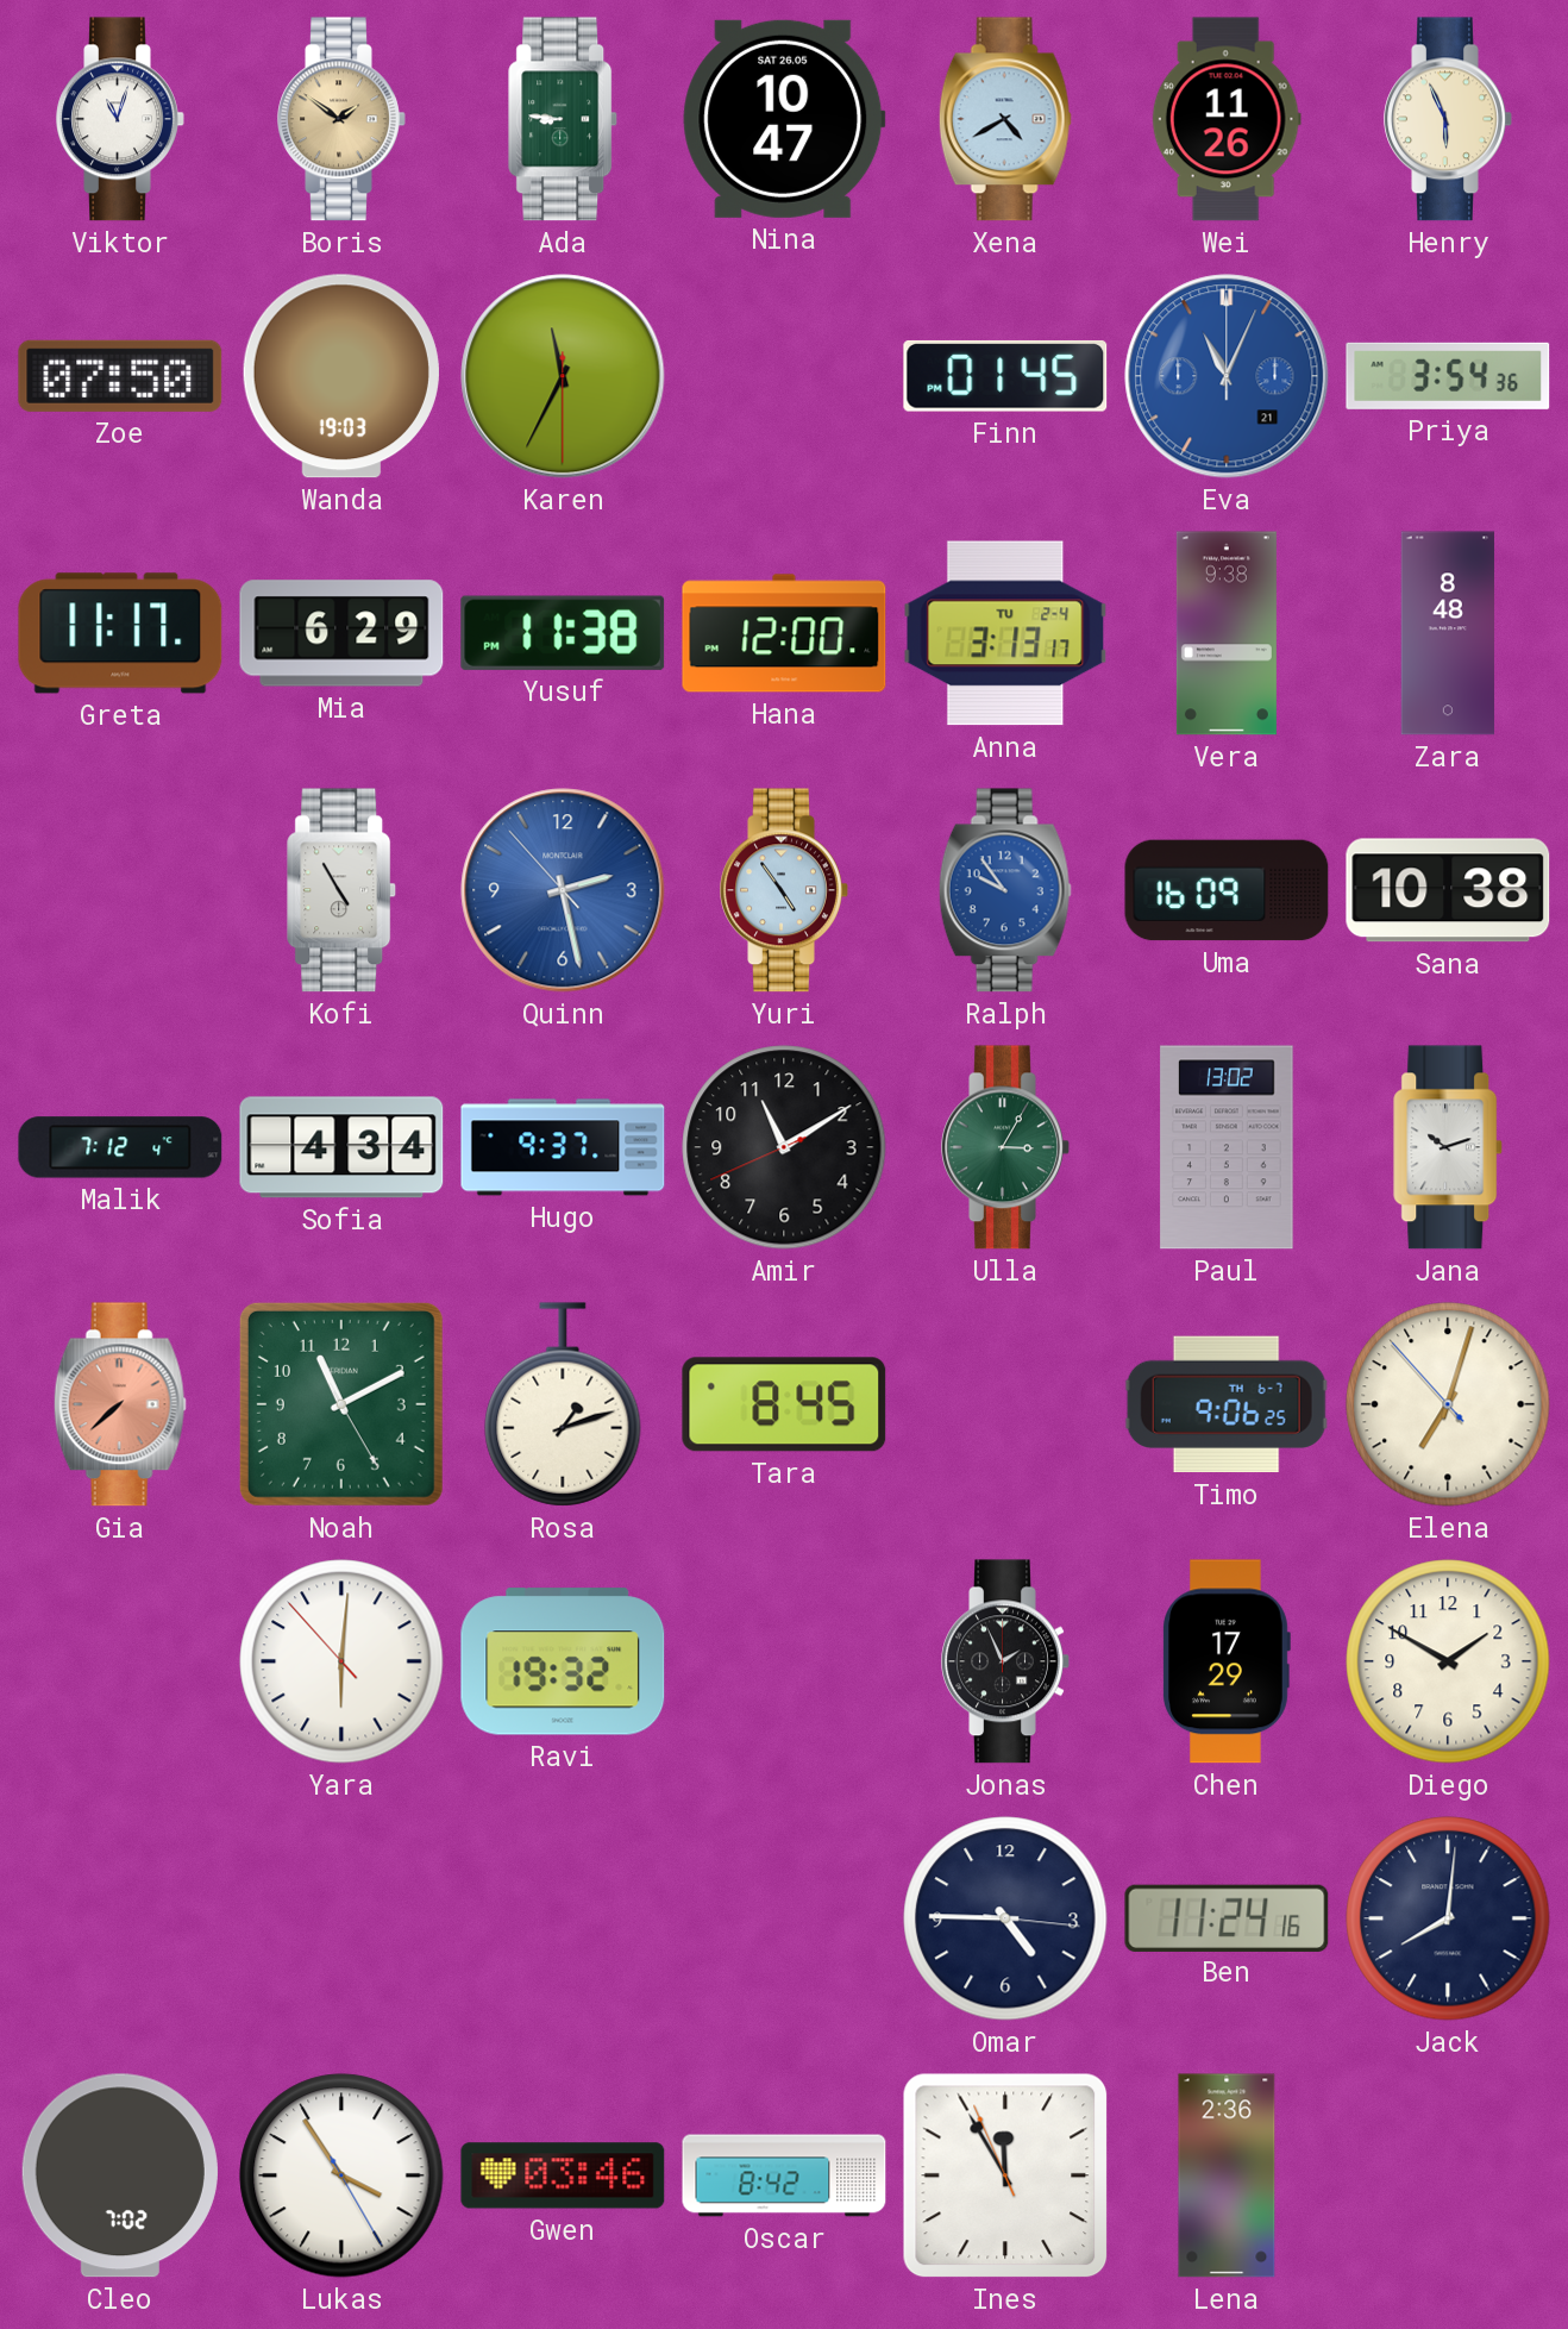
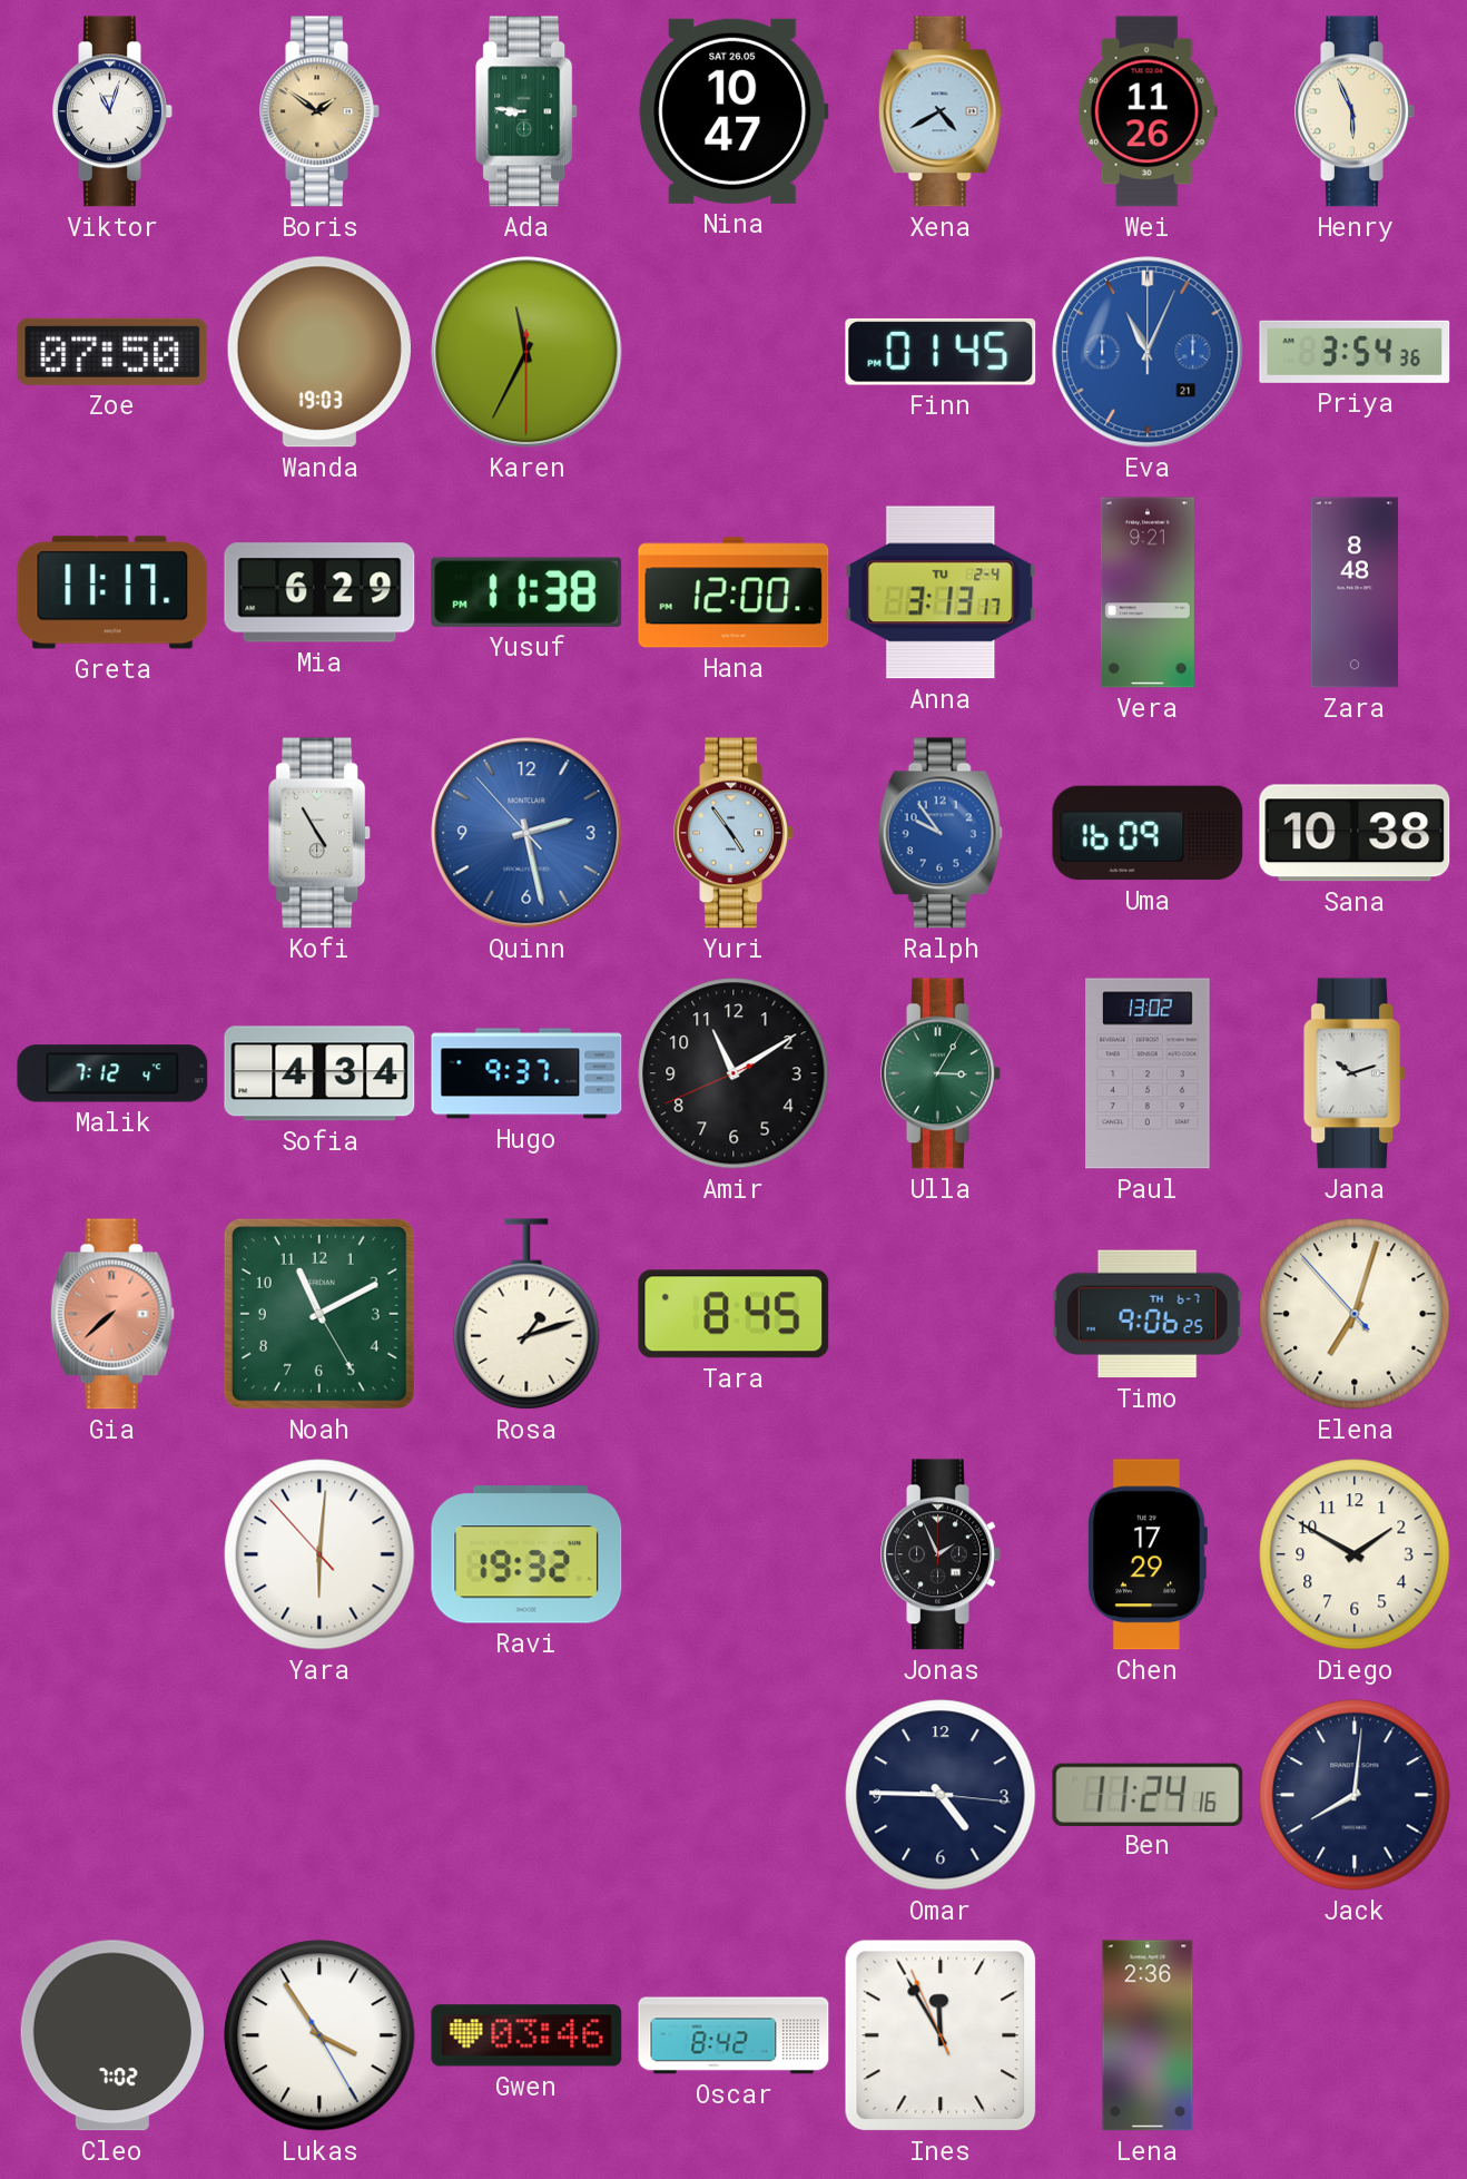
Vera: 9:38 -> 9:21 (1148, 592)
